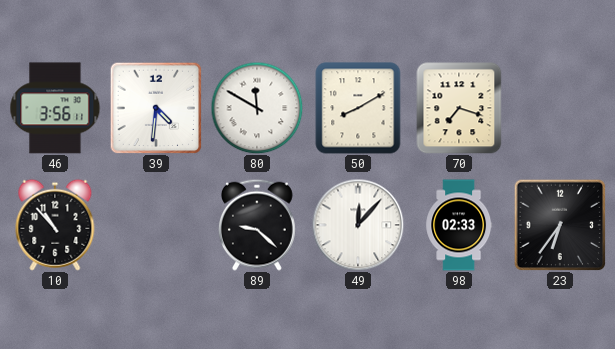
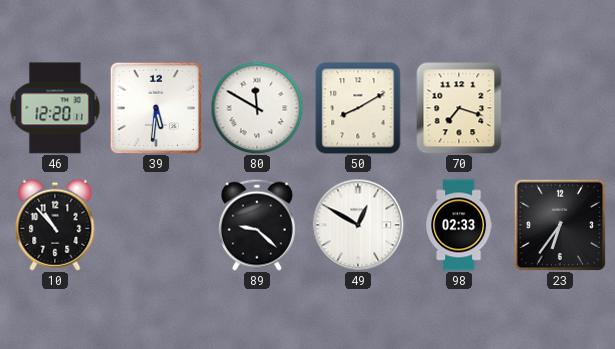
46: 3:56 -> 12:20 (55, 108)
39: 4:31 -> 5:31 (156, 108)
49: 12:07 -> 12:50 (358, 225)
